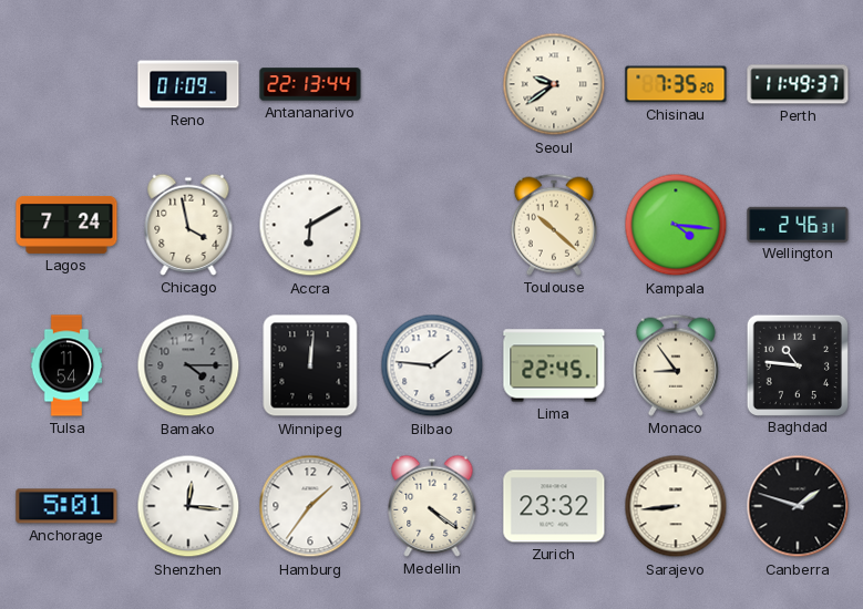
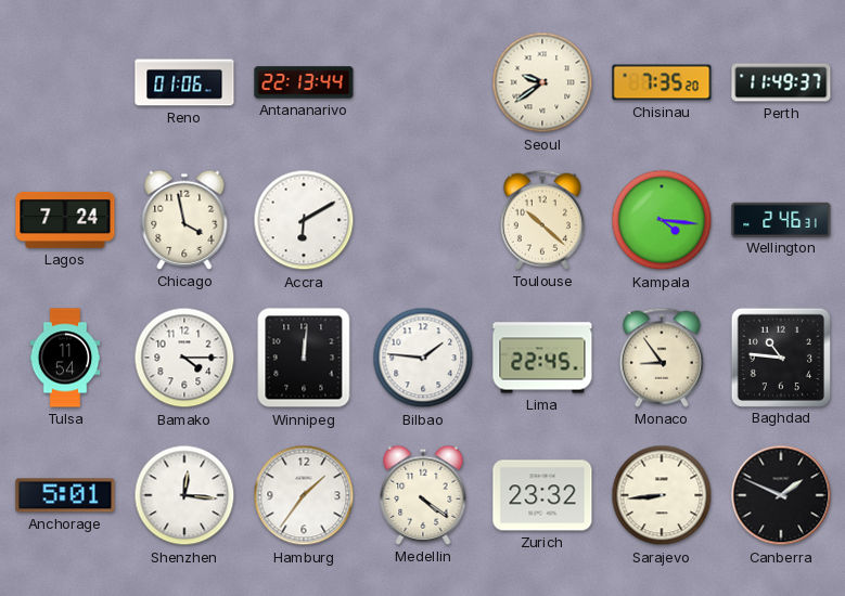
Reno: 01:09 -> 01:06 (184, 82)
Bamako dial: grey -> white (184, 358)
Canberra: 1:48 -> 1:49 (781, 495)
